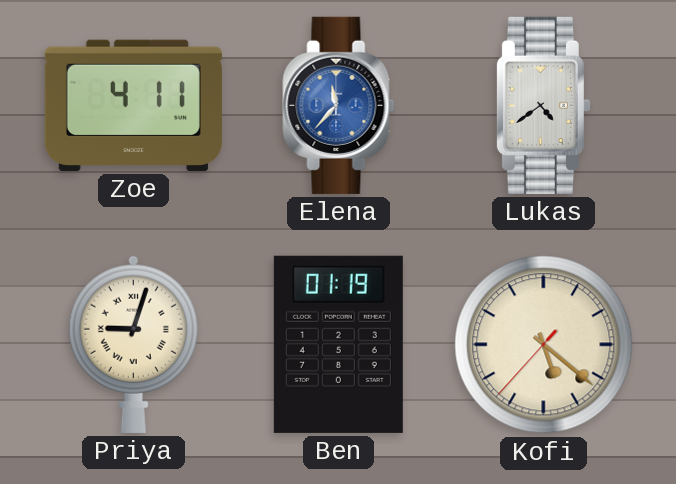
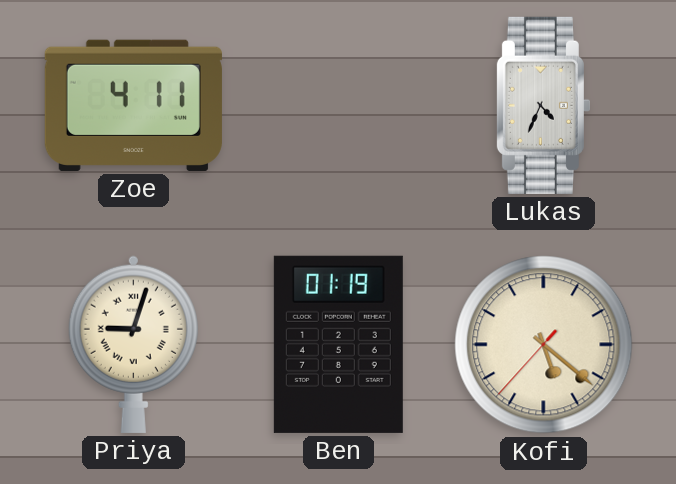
Elena: 11:37 -> none (339, 105)
Lukas: 4:39 -> 4:34 (543, 105)
